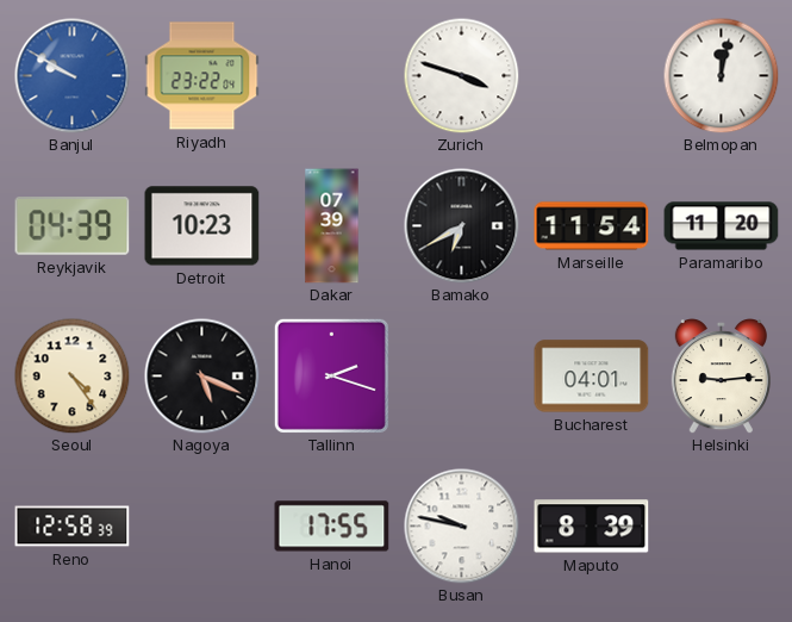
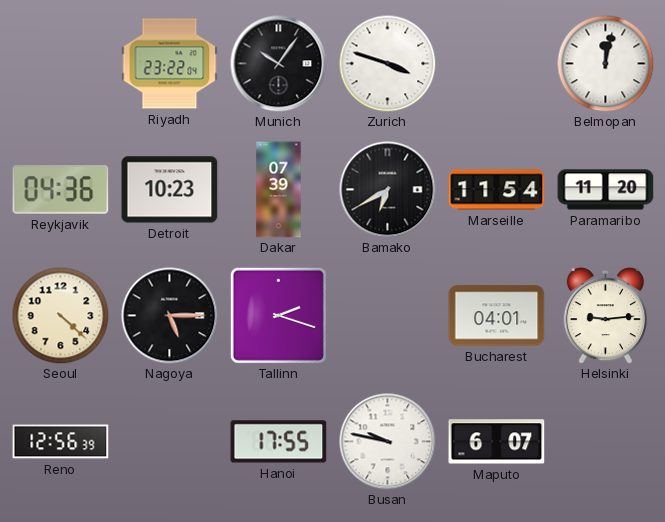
Banjul: 9:50 -> none (73, 76)
Munich: none -> 10:06 (279, 64)
Reykjavik: 04:39 -> 04:36 (61, 190)
Seoul: 4:24 -> 4:22 (60, 315)
Nagoya: 5:19 -> 5:15 (170, 316)
Reno: 12:58 -> 12:56 (61, 442)
Maputo: 8:39 -> 6:07 (497, 442)
